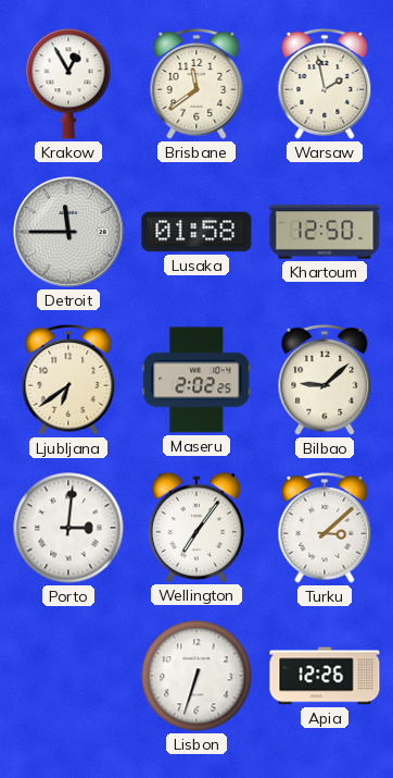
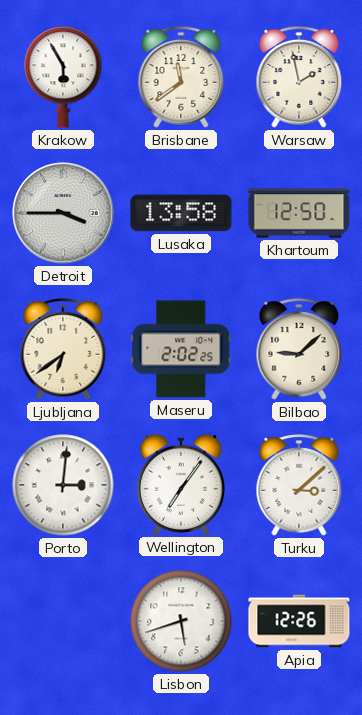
Krakow: 12:55 -> 5:55 (63, 77)
Detroit: 11:45 -> 3:45 (63, 213)
Lusaka: 01:58 -> 13:58 (181, 213)
Lisbon: 6:33 -> 5:42 (181, 621)
